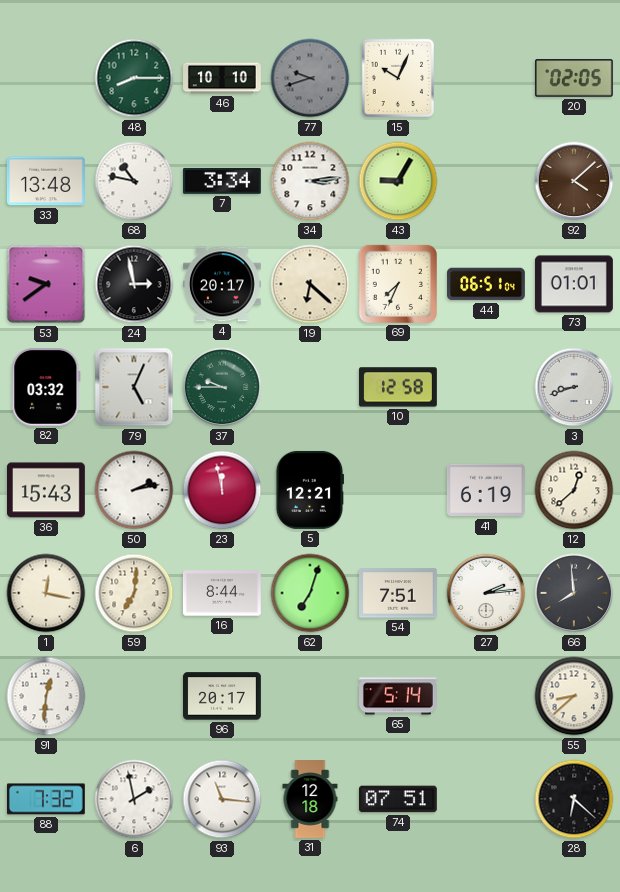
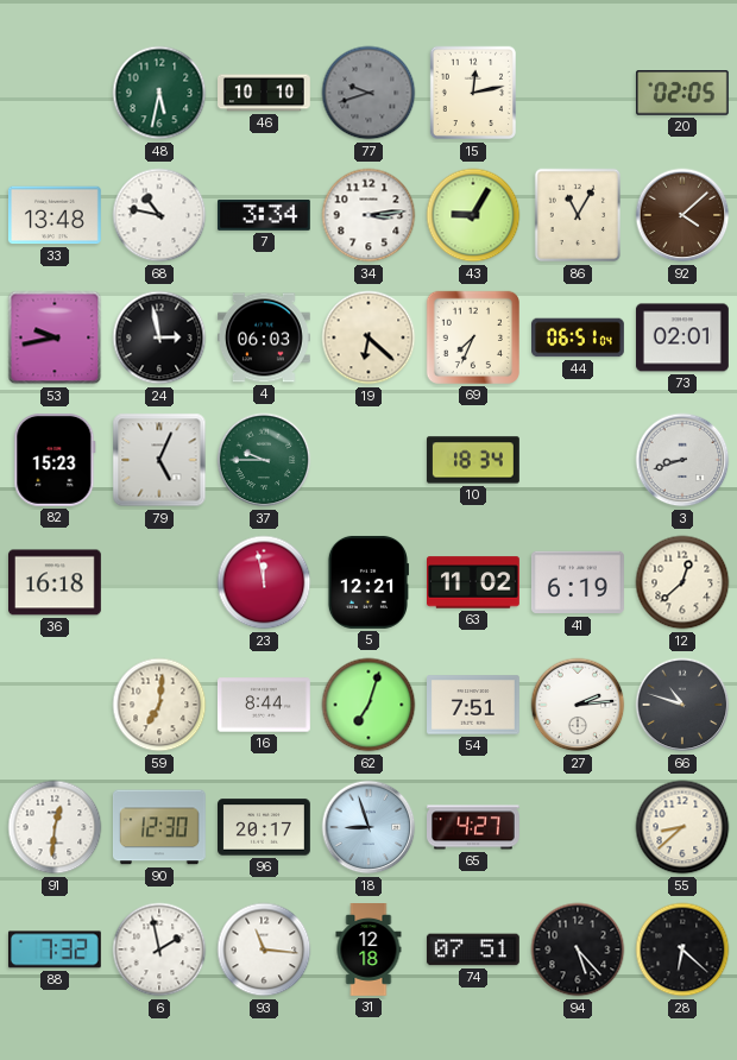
48: 8:15 -> 5:32 (159, 93)
15: 10:04 -> 12:13 (473, 93)
86: none -> 11:05 (578, 215)
53: 9:39 -> 9:43 (55, 337)
4: 20:17 -> 06:03 (264, 337)
73: 01:01 -> 02:01 (682, 337)
82: 03:32 -> 15:23 (55, 460)
10: 12:58 -> 18:34 (473, 460)
36: 15:43 -> 16:18 (56, 582)
50: 2:13 -> none (134, 490)
63: none -> 11:02 (474, 582)
1: 12:17 -> none (46, 593)
66: 7:59 -> 10:48 (682, 705)
90: none -> 12:30 (159, 827)
18: none -> 8:57 (368, 827)
65: 5:14 -> 4:27 (474, 827)
94: none -> 5:23 (578, 949)
